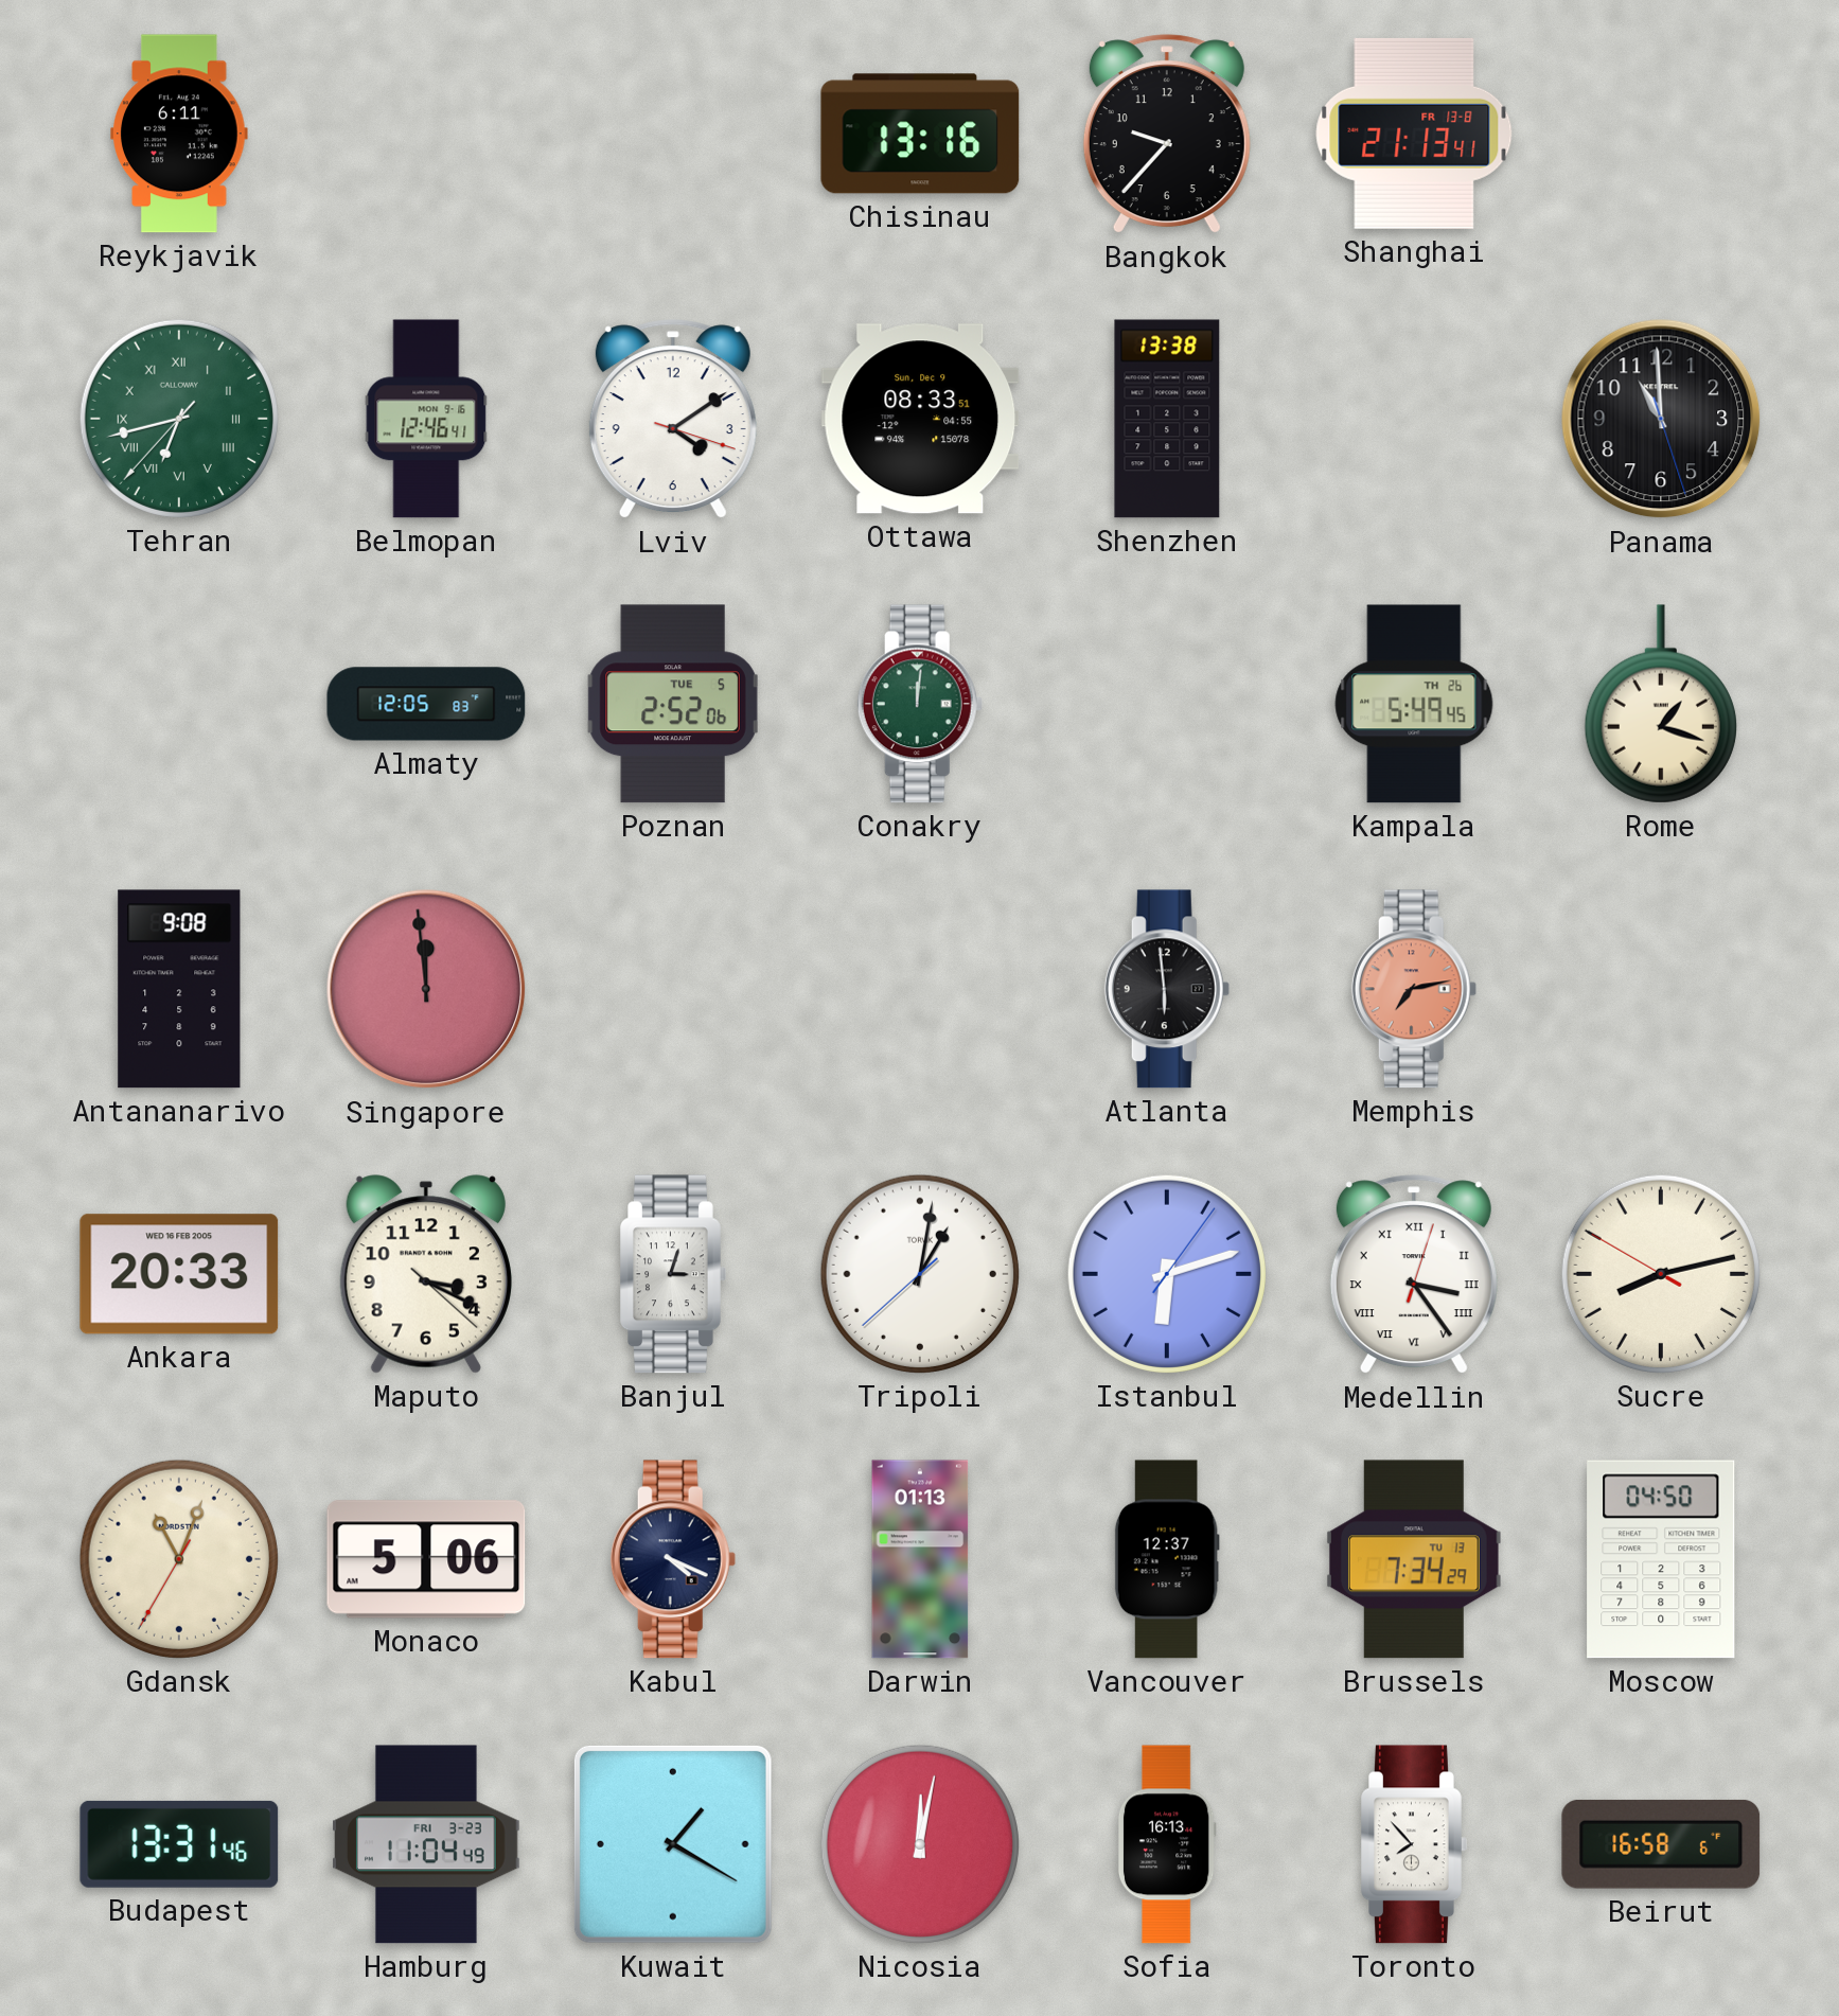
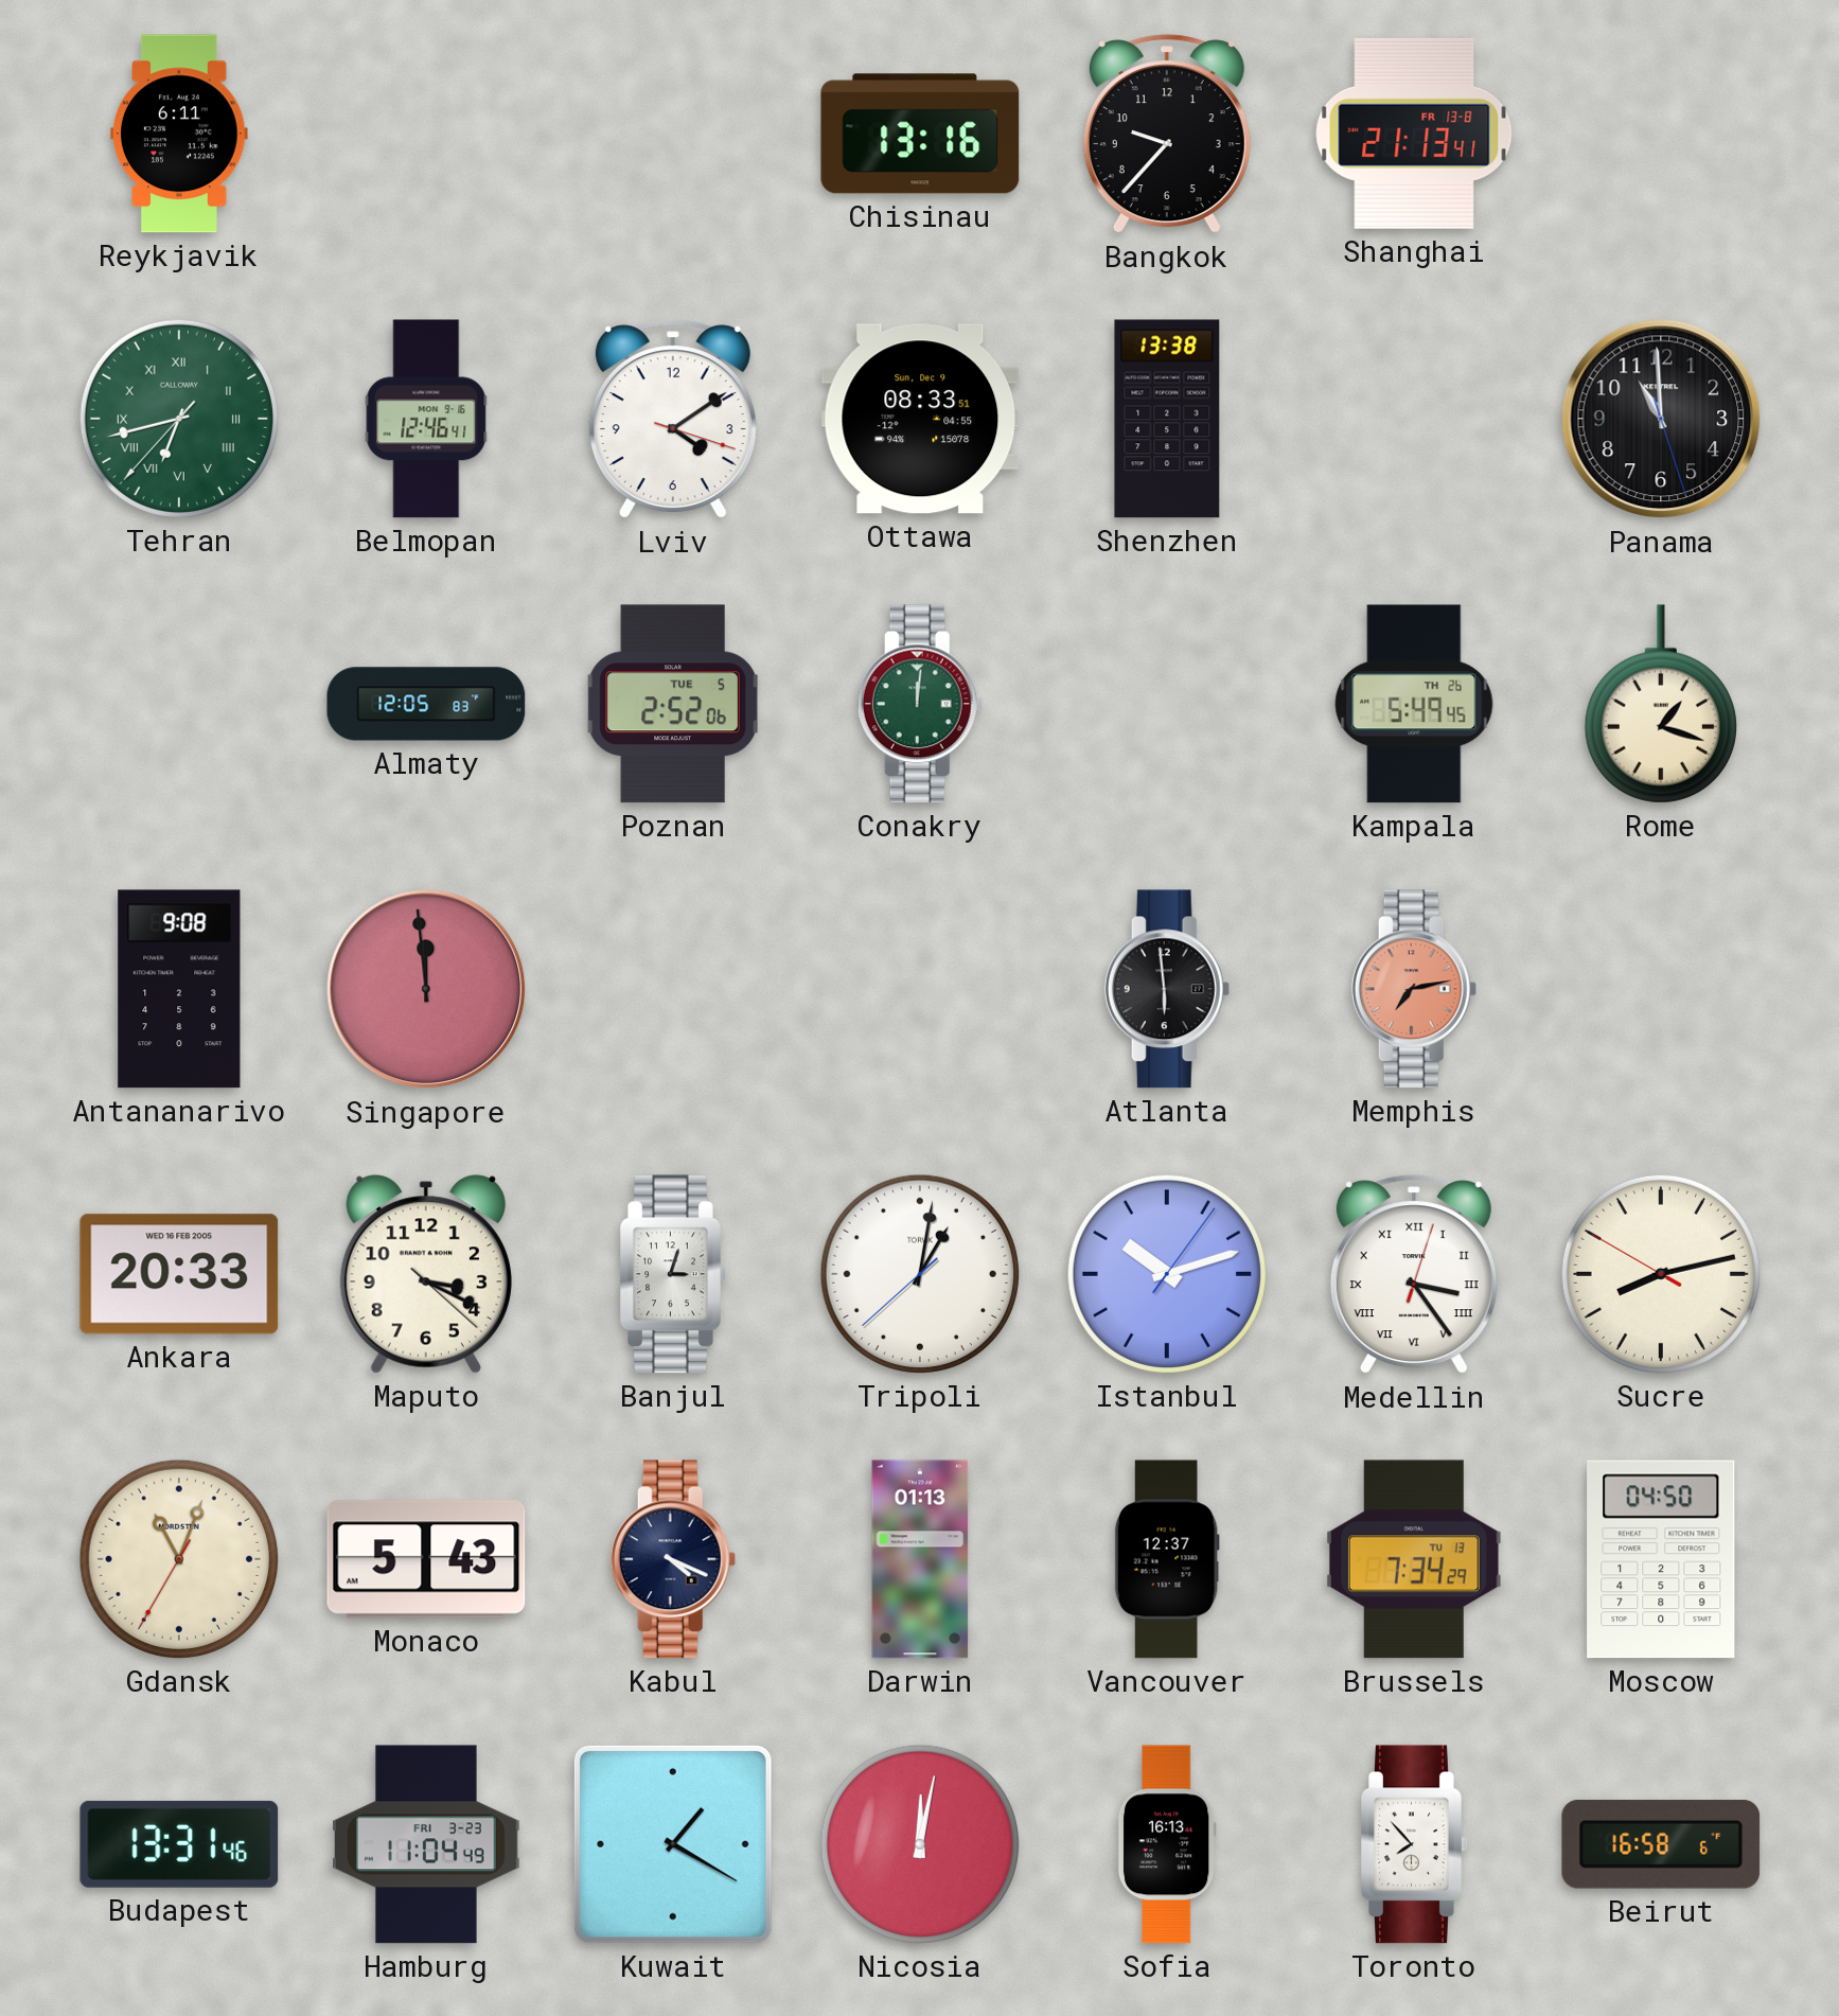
Istanbul: 6:12 -> 10:12 (1167, 1274)
Monaco: 5:06 -> 5:43 (426, 1559)
